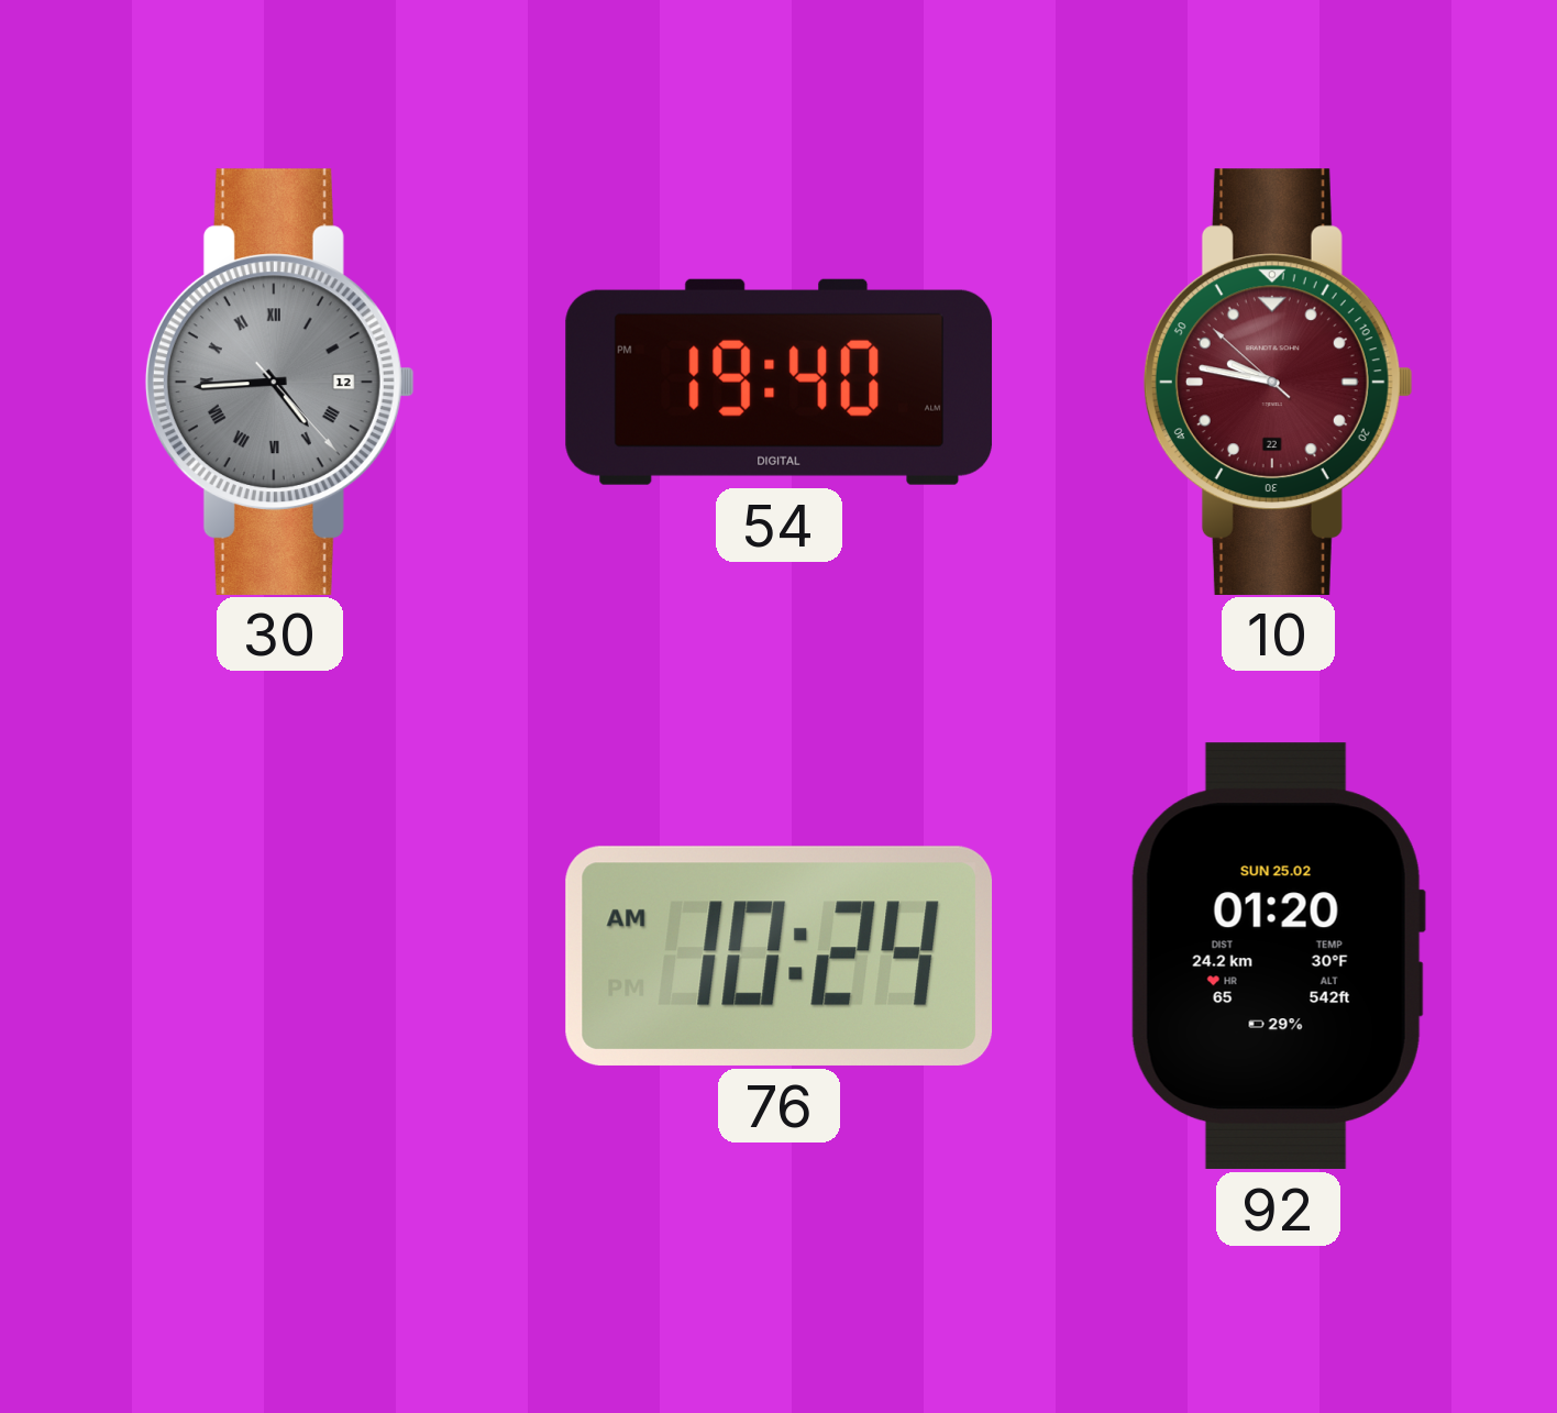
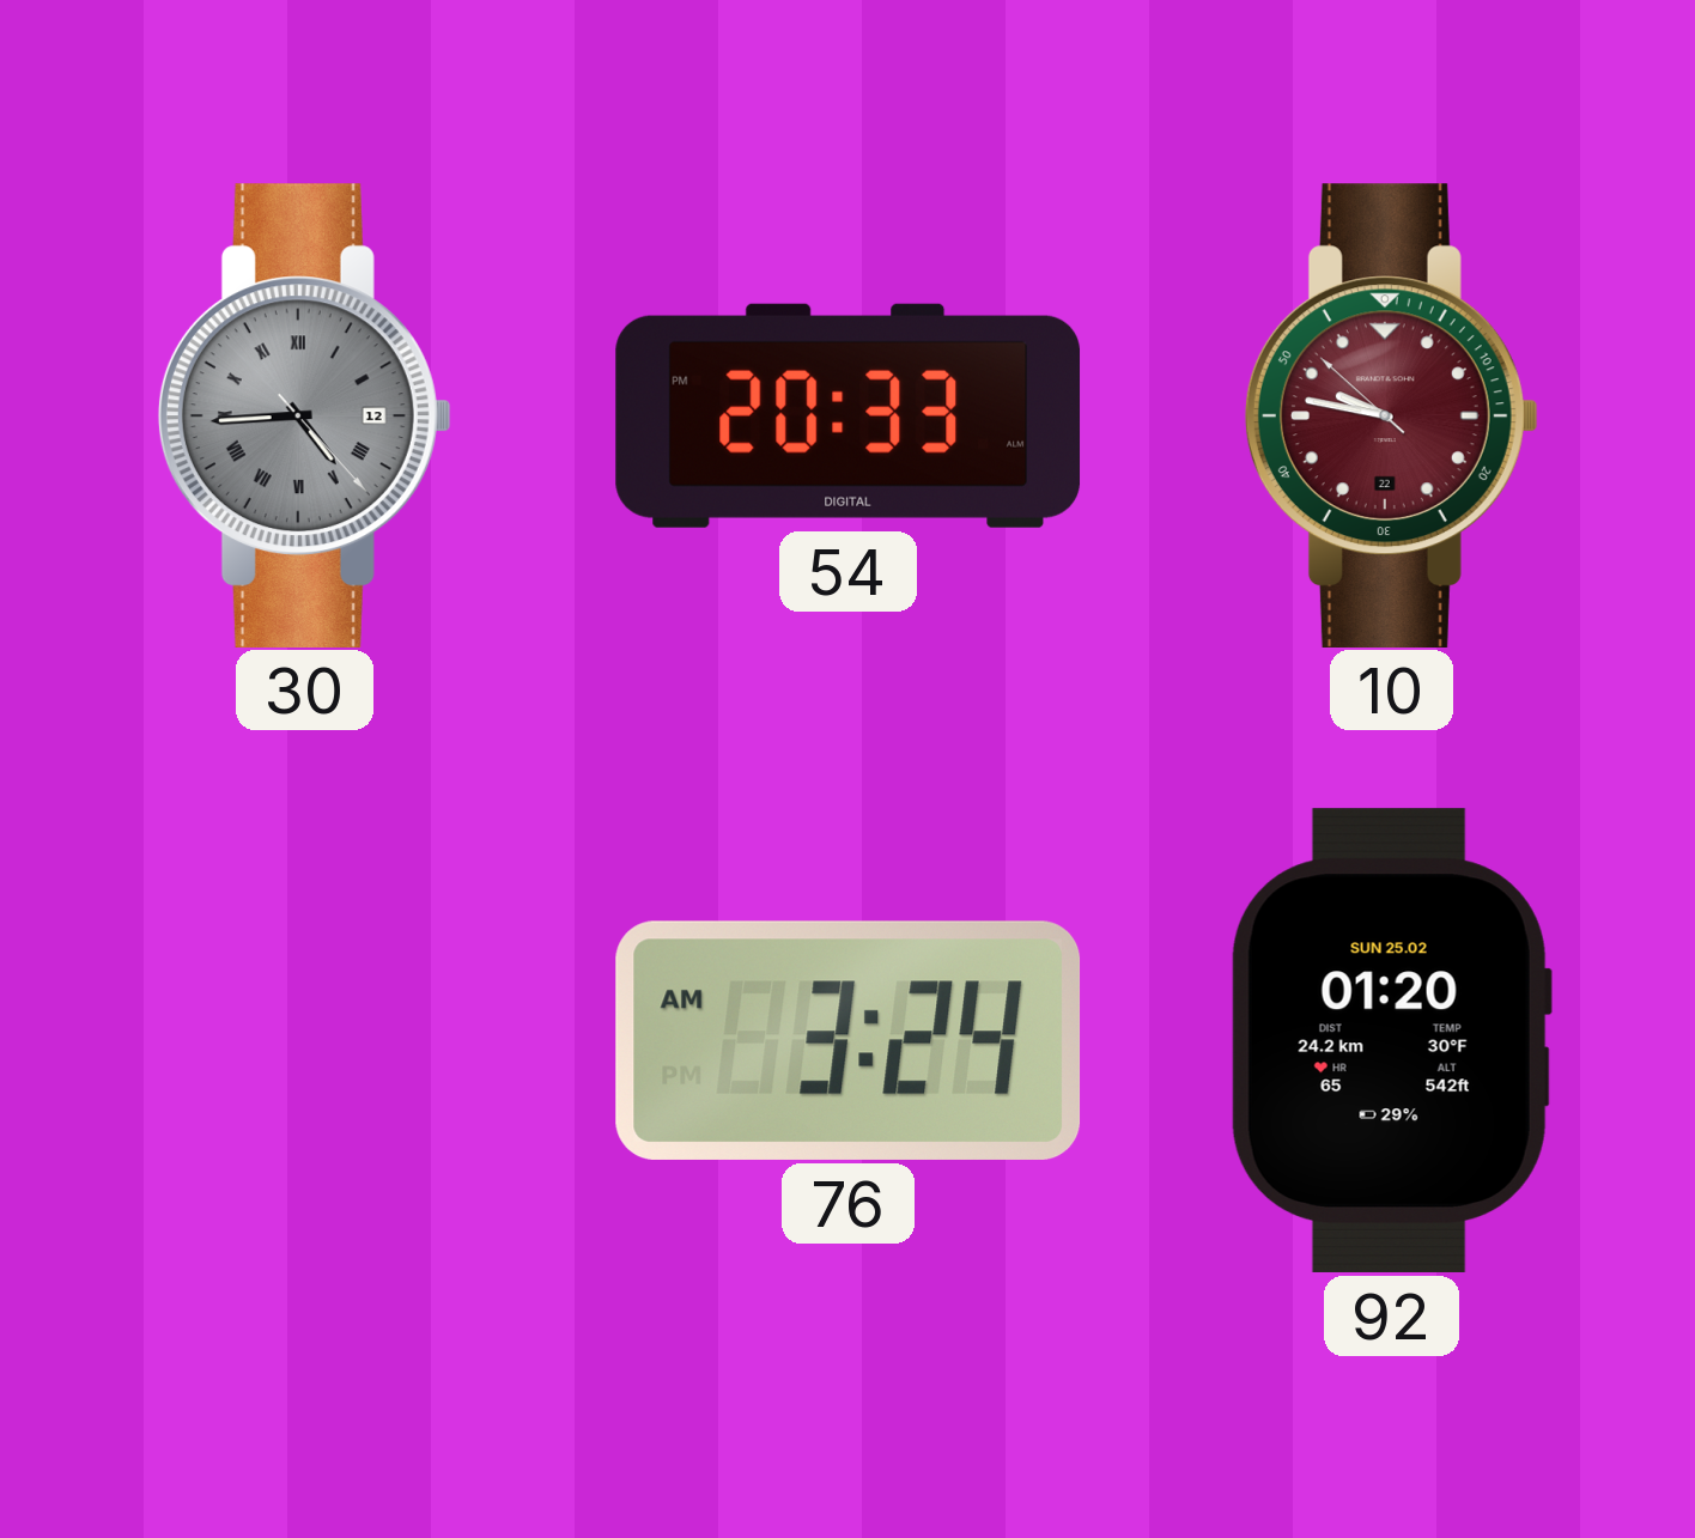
54: 19:40 -> 20:33 (849, 415)
76: 10:24 -> 3:24 (847, 1040)
